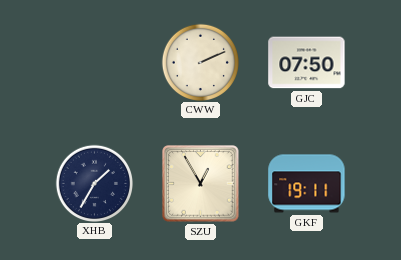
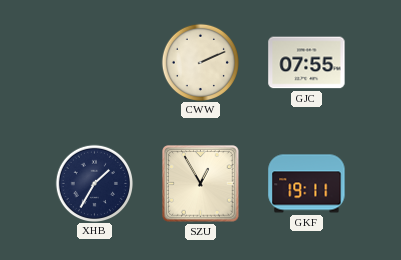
GJC: 07:50 -> 07:55 (307, 63)
